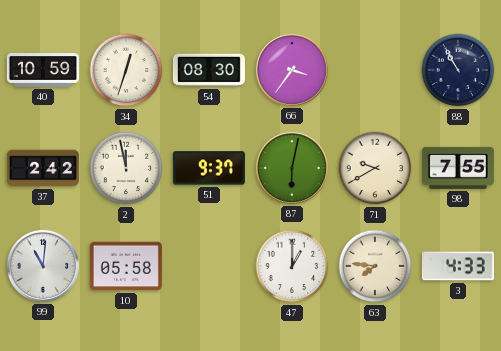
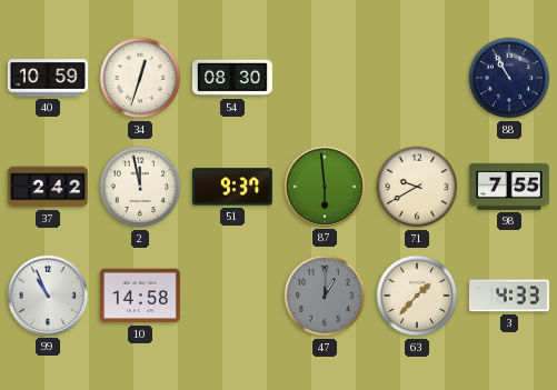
66: 3:36 -> none (292, 70)
87: 6:02 -> 5:59 (325, 187)
99: 11:01 -> 10:56 (48, 296)
10: 05:58 -> 14:58 (140, 296)
47 dial: white -> grey (325, 296)
63: 7:46 -> 1:37 (417, 296)
